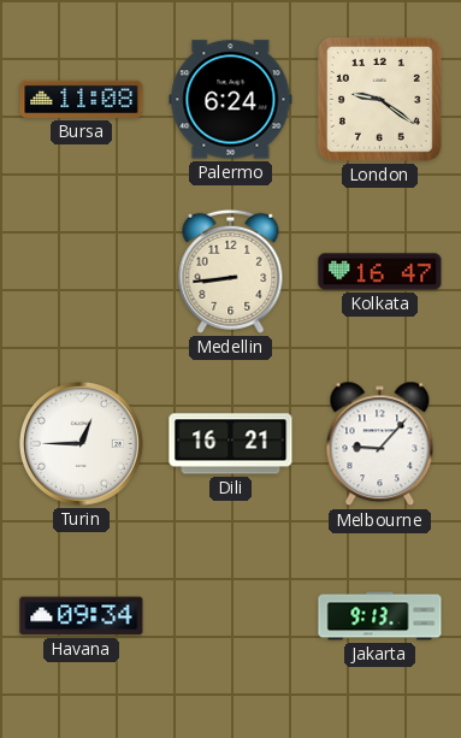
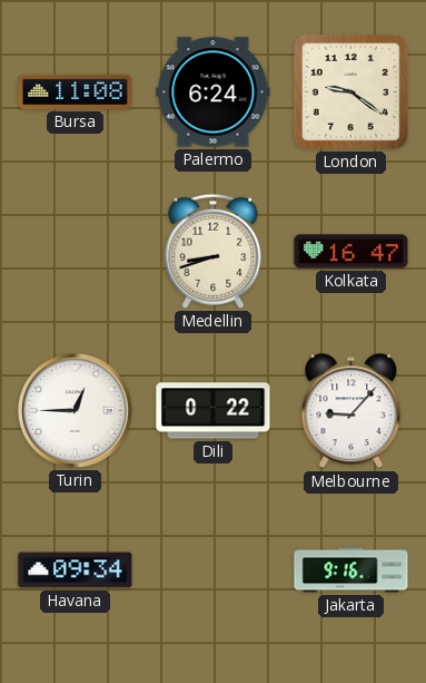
Medellin: 8:44 -> 8:42 (214, 251)
Dili: 16:21 -> 0:22 (214, 411)
Jakarta: 9:13 -> 9:16 (351, 570)
